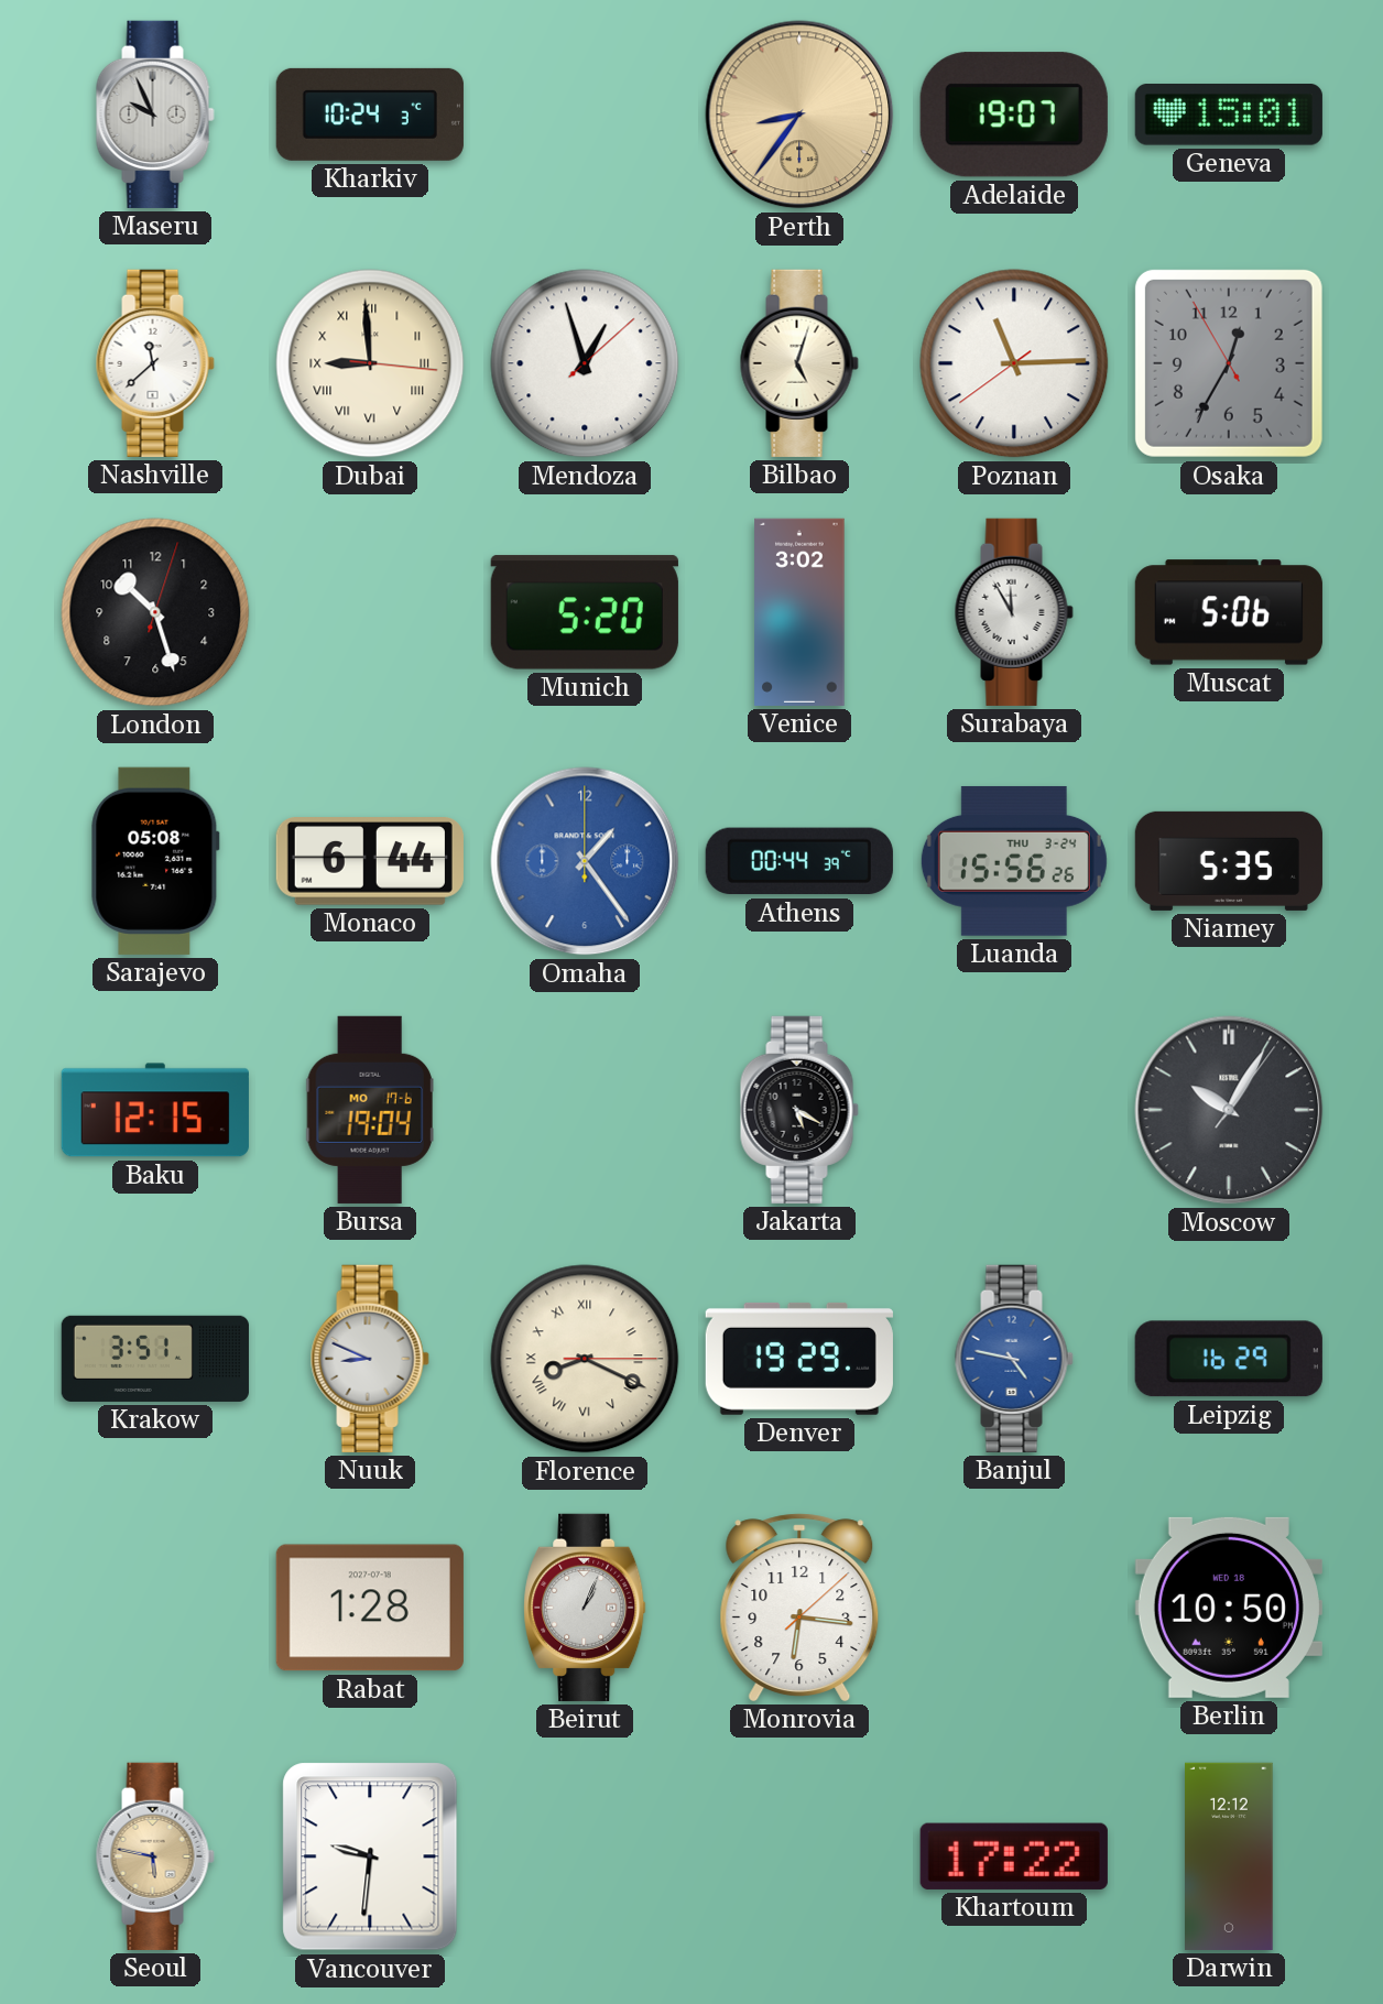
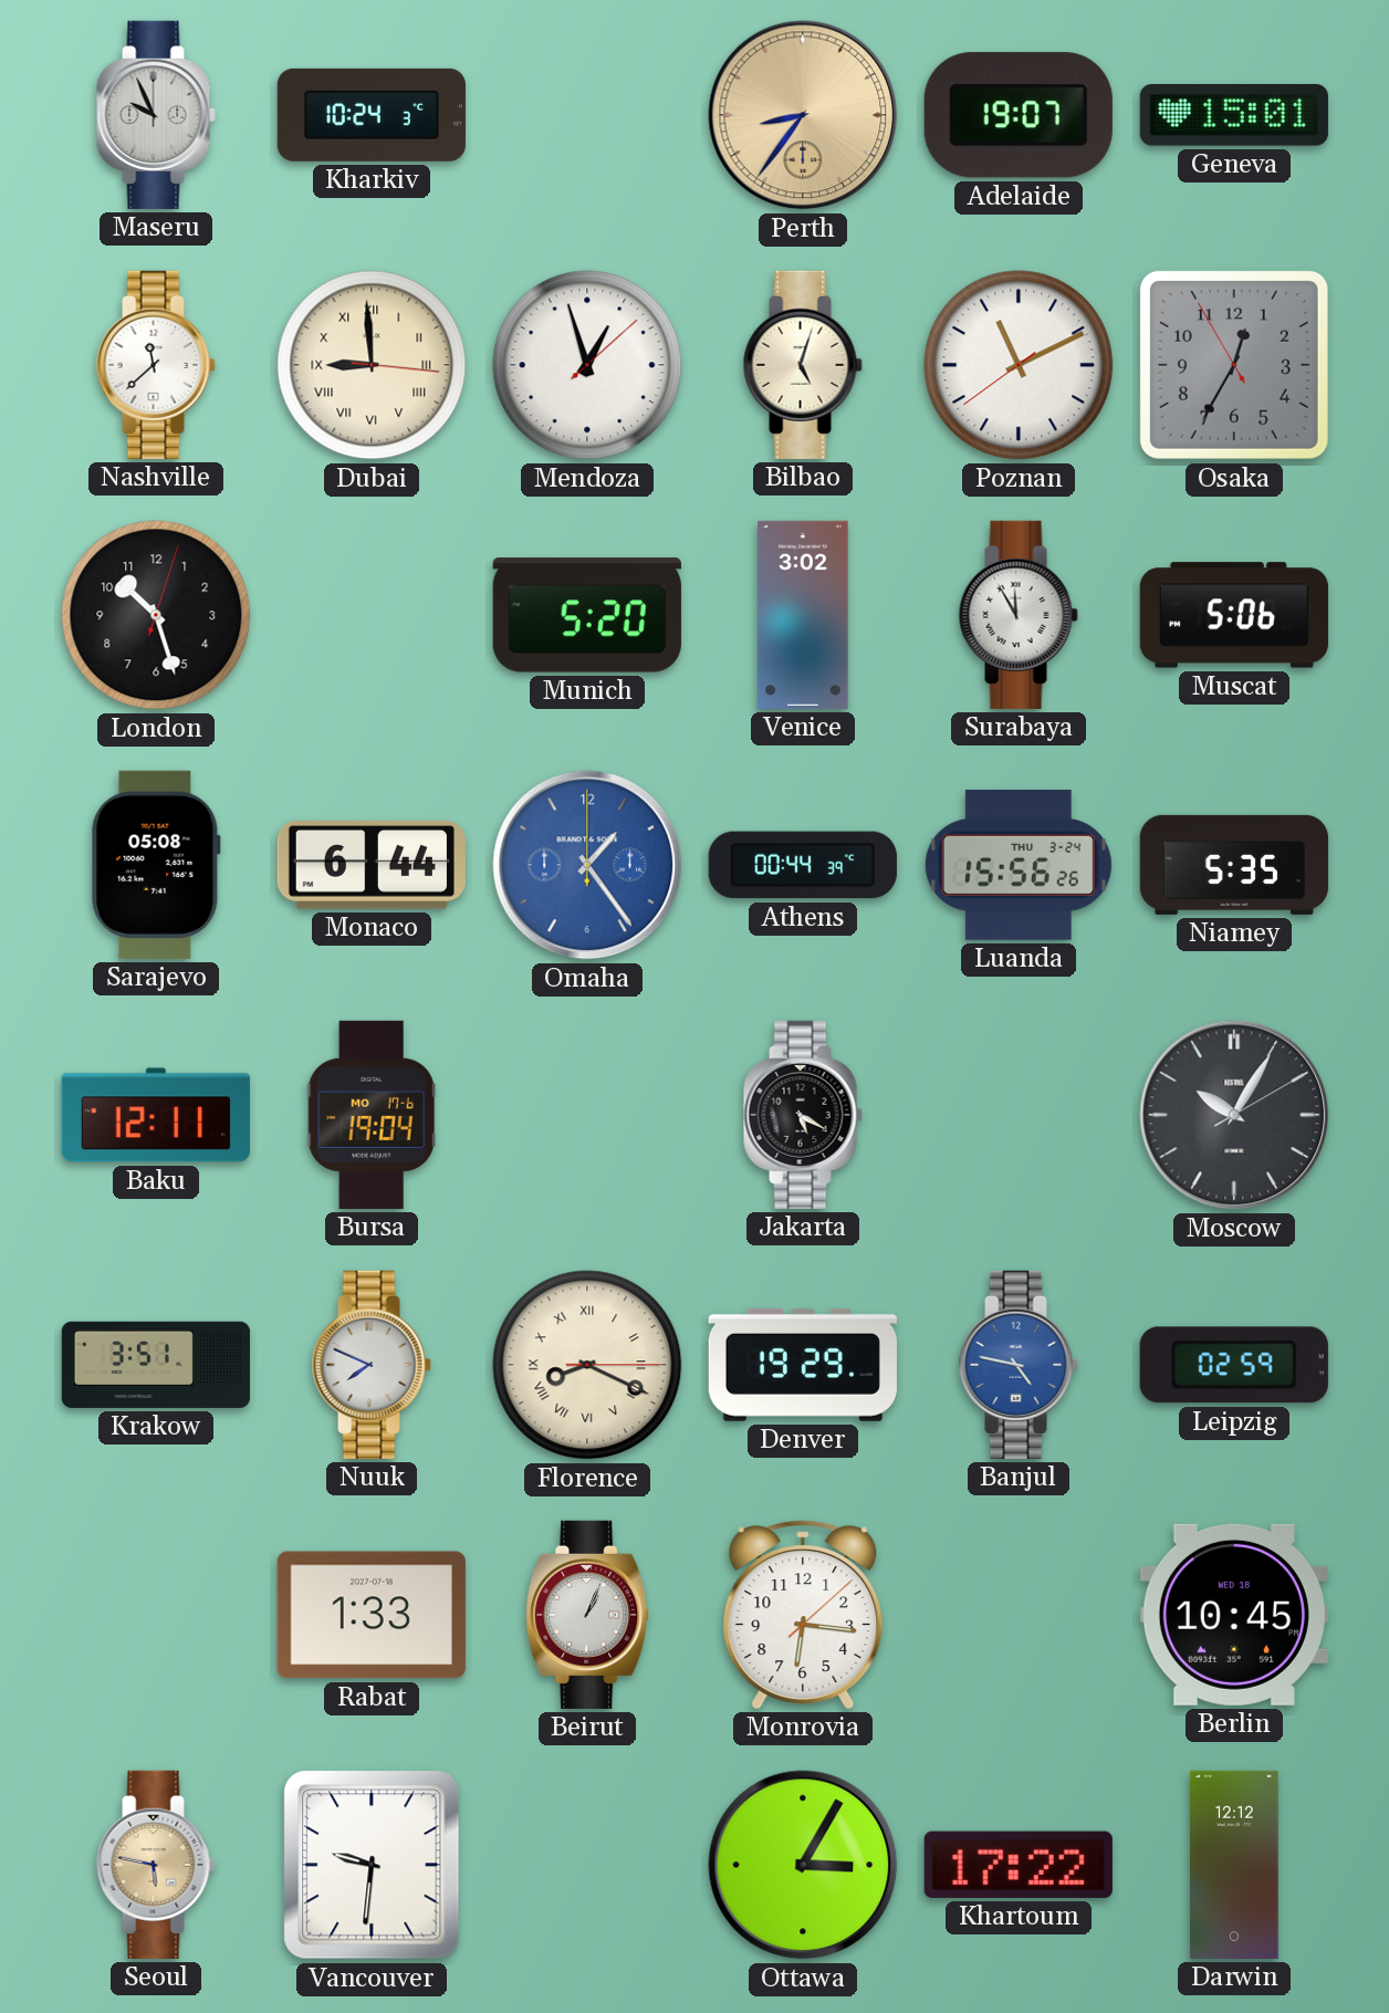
Poznan: 11:14 -> 11:10 (1019, 365)
Baku: 12:15 -> 12:11 (156, 1115)
Moscow: 10:05:06 -> 10:05:10 (1234, 1115)
Nuuk: 8:49 -> 7:49 (372, 1365)
Leipzig: 16:29 -> 02:59 (1234, 1365)
Rabat: 1:28 -> 1:33 (372, 1615)
Berlin: 10:50 -> 10:45 (1234, 1615)
Ottawa: none -> 3:05 (803, 1865)
